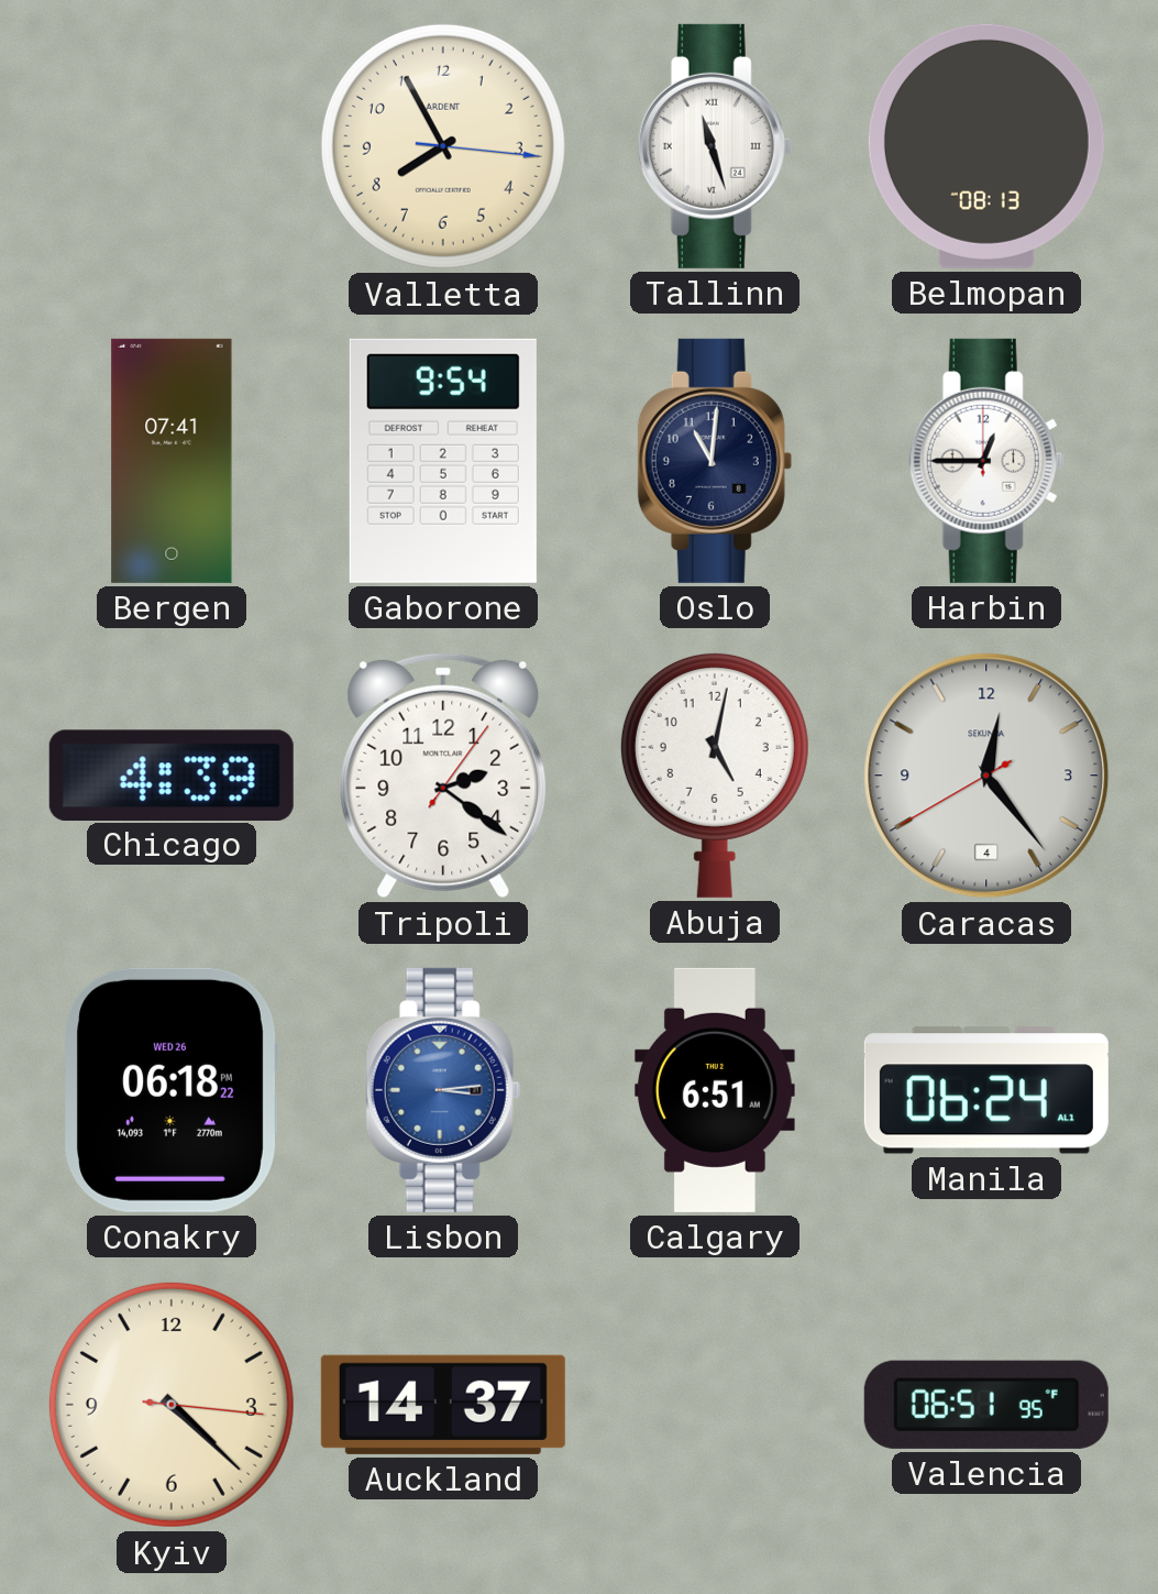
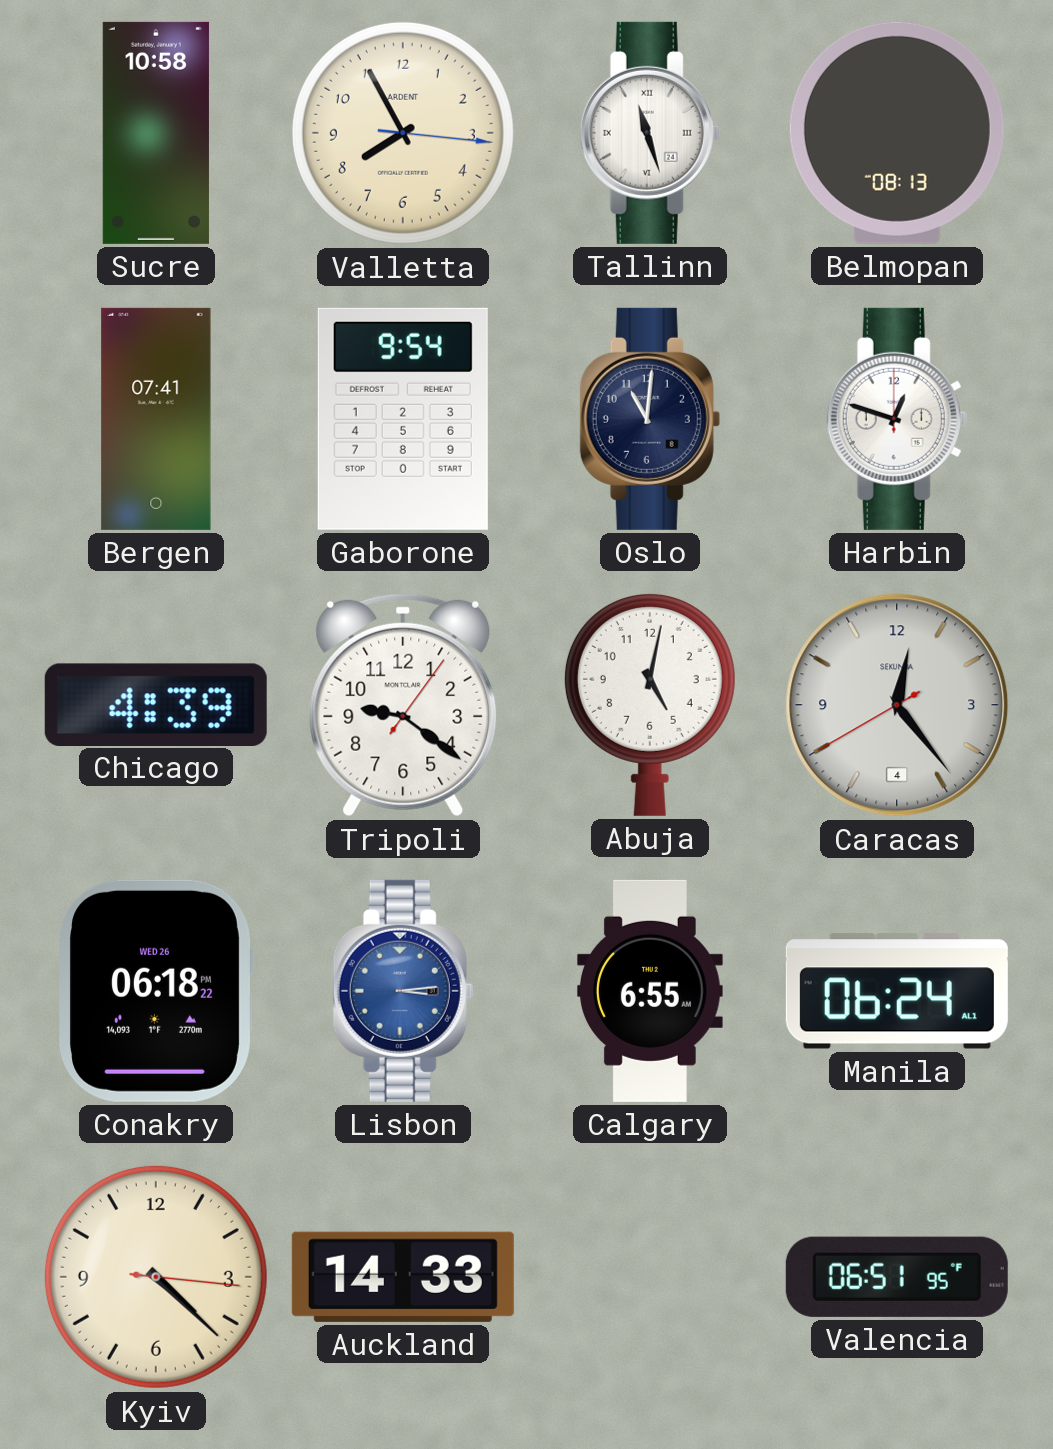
Sucre: none -> 10:58 (156, 133)
Harbin: 12:45 -> 12:48 (897, 419)
Tripoli: 2:21 -> 9:21 (403, 705)
Calgary: 6:51 -> 6:55 (650, 991)
Auckland: 14:37 -> 14:33 (403, 1277)
